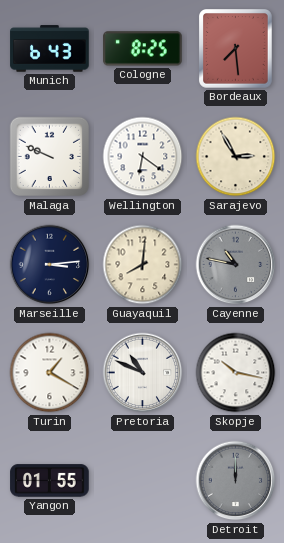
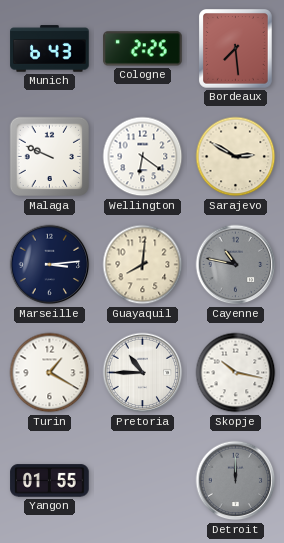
Cologne: 8:25 -> 2:25 (143, 49)
Sarajevo: 2:55 -> 2:50 (236, 157)
Pretoria: 10:49 -> 10:45 (143, 373)
